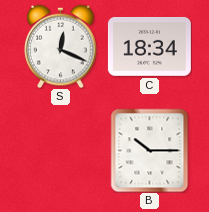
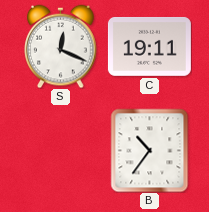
C: 18:34 -> 19:11 (149, 46)
B: 10:15 -> 10:36 (150, 150)
